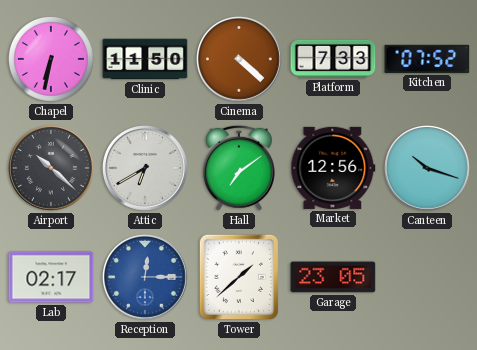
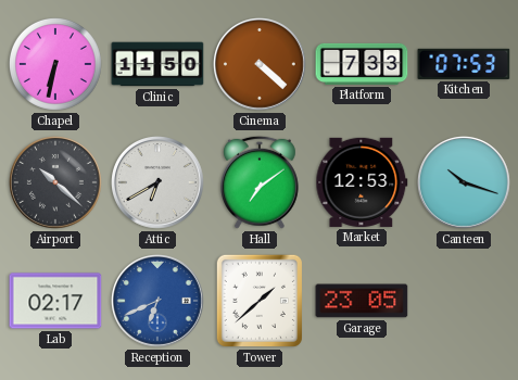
Kitchen: 07:52 -> 07:53 (464, 64)
Market: 12:56 -> 12:53 (362, 182)
Reception: 12:15 -> 6:41 (159, 302)
